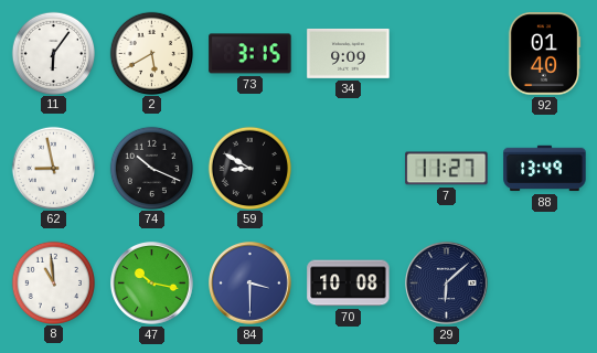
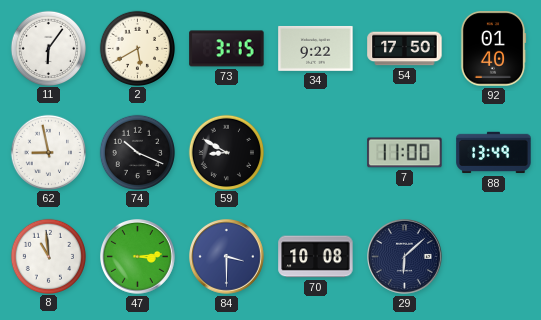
34: 9:09 -> 9:22 (316, 48)
54: none -> 17:50 (405, 49)
7: 11:27 -> 11:00 (405, 153)
47: 10:17 -> 3:14 (138, 257)
